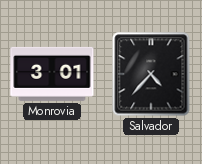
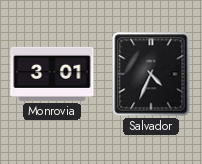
Salvador: 4:37 -> 4:34 (151, 74)
